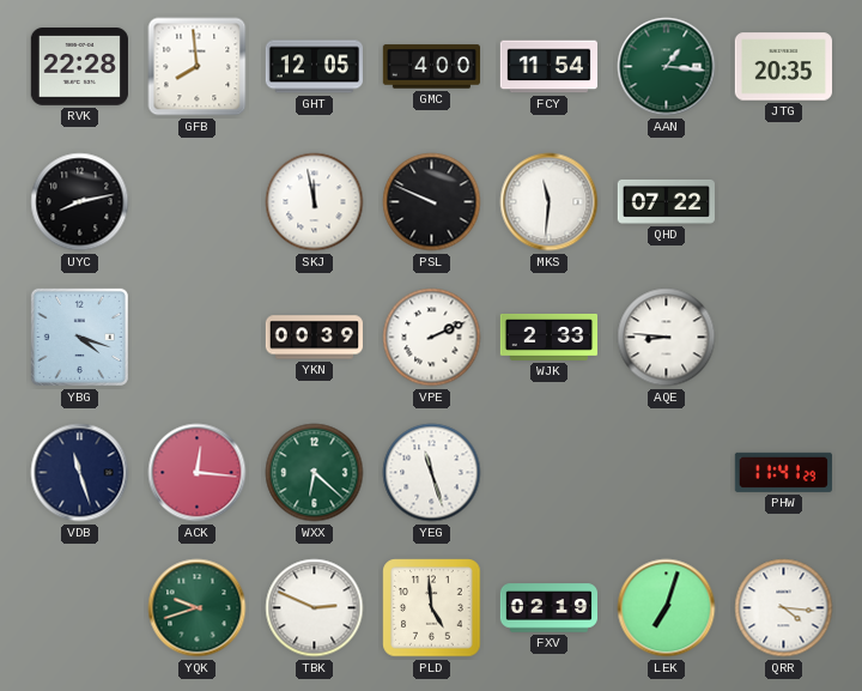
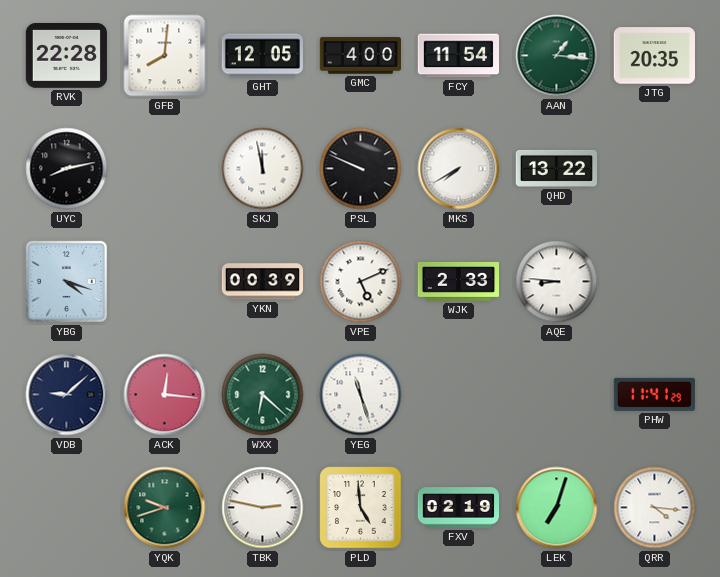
GFB: 7:59 -> 8:01 (165, 56)
MKS: 11:31 -> 7:40 (459, 169)
QHD: 07:22 -> 13:22 (556, 168)
VPE: 2:11 -> 5:11 (361, 282)
VDB: 11:27 -> 9:08 (67, 395)
TBK: 2:49 -> 2:47 (263, 508)
